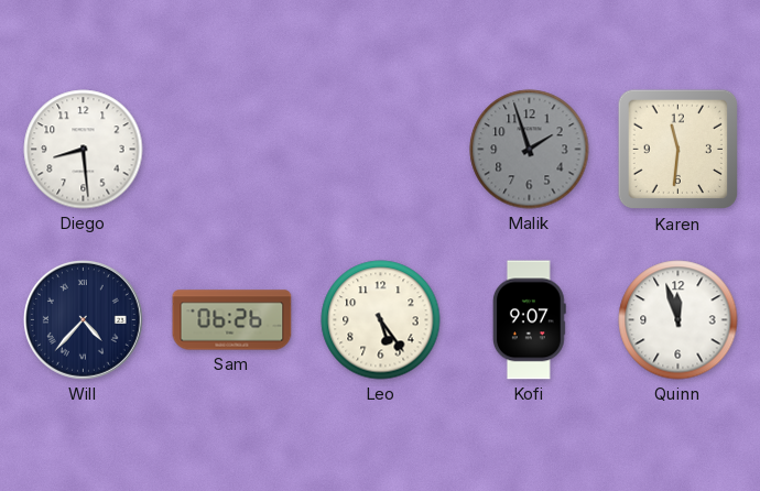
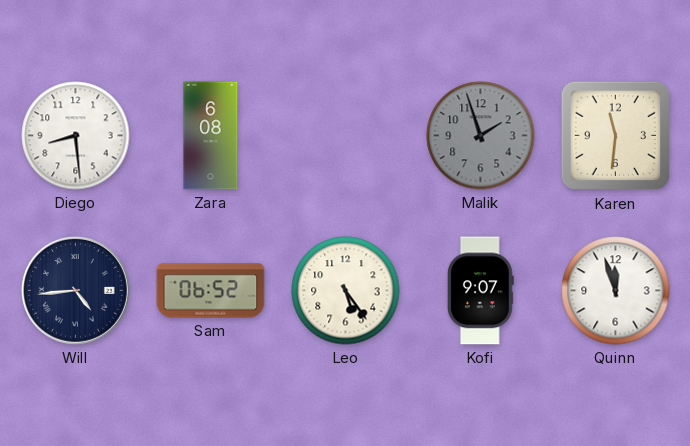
Zara: none -> 6:08 (211, 136)
Will: 4:37 -> 4:44 (75, 290)
Sam: 06:26 -> 06:52 (211, 291)
